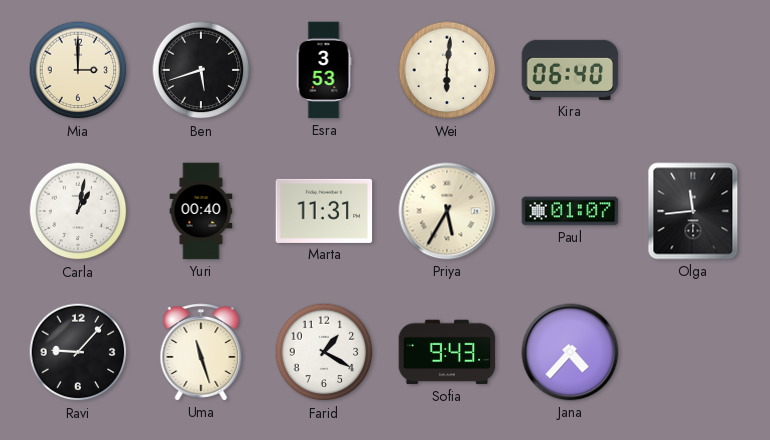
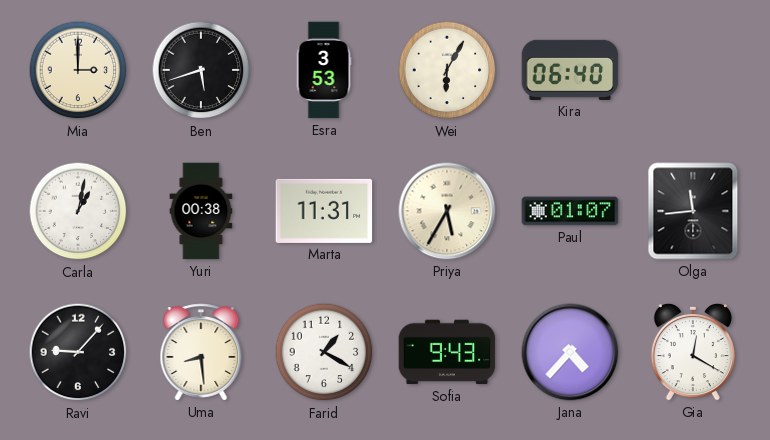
Wei: 6:01 -> 6:05 (447, 70)
Yuri: 00:40 -> 00:38 (201, 211)
Uma: 11:27 -> 8:29 (201, 352)
Gia: none -> 12:20 (693, 352)
